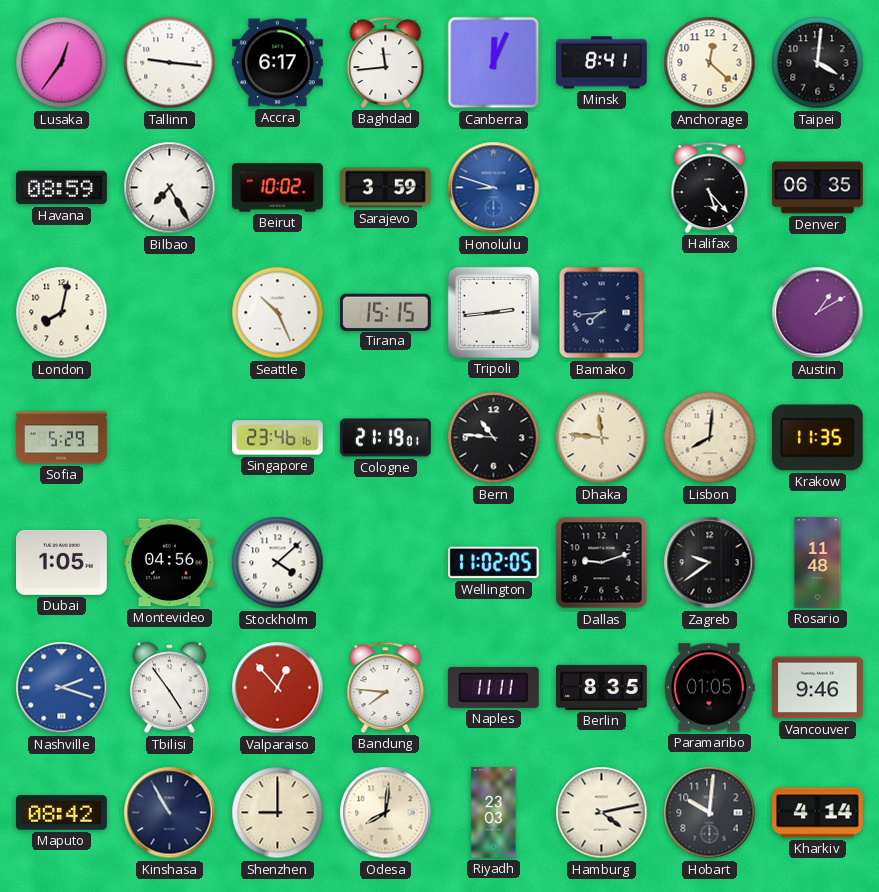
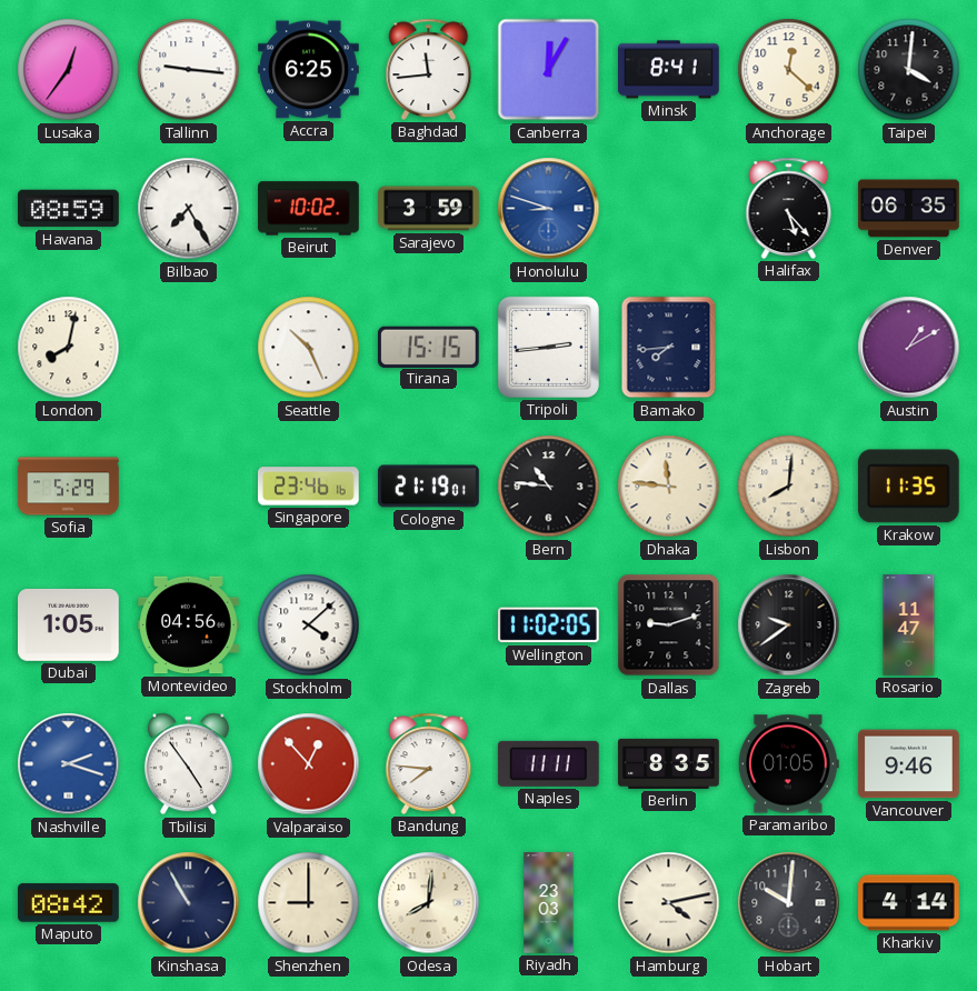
Accra: 6:17 -> 6:25 (309, 70)
Canberra: 12:04 -> 12:05 (549, 70)
Rosario: 11:48 -> 11:47 (909, 625)
